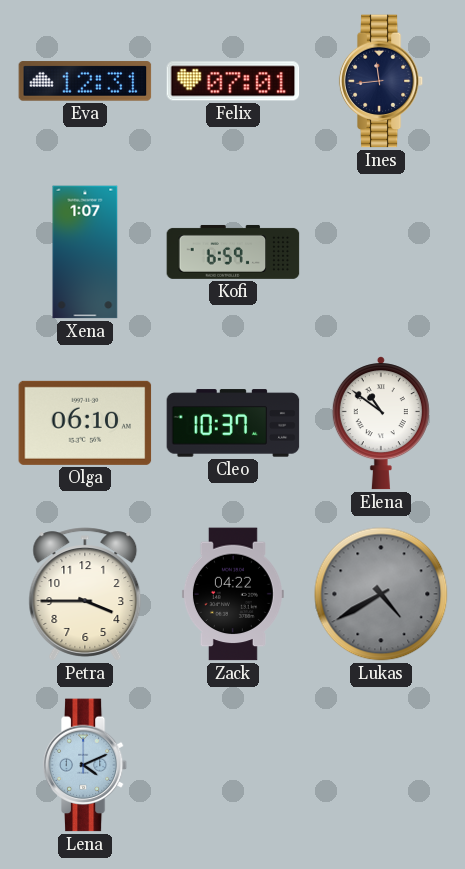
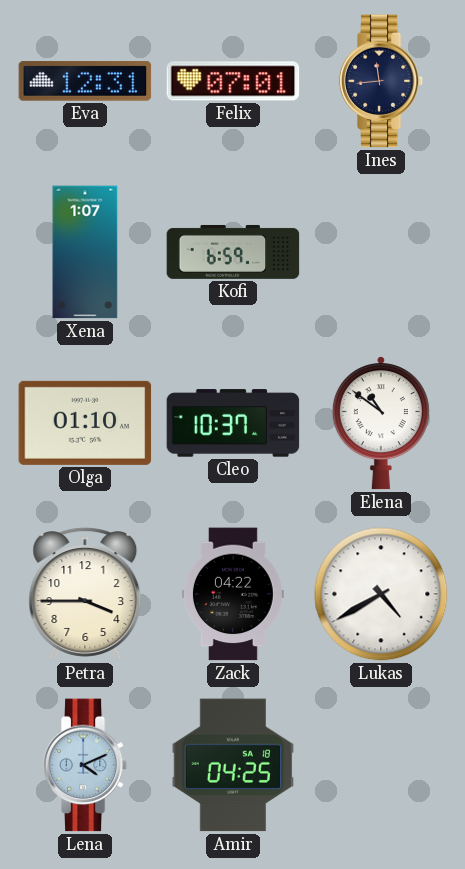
Olga: 06:10 -> 01:10 (85, 423)
Lukas dial: grey -> white (381, 594)
Amir: none -> 04:25 (233, 765)
